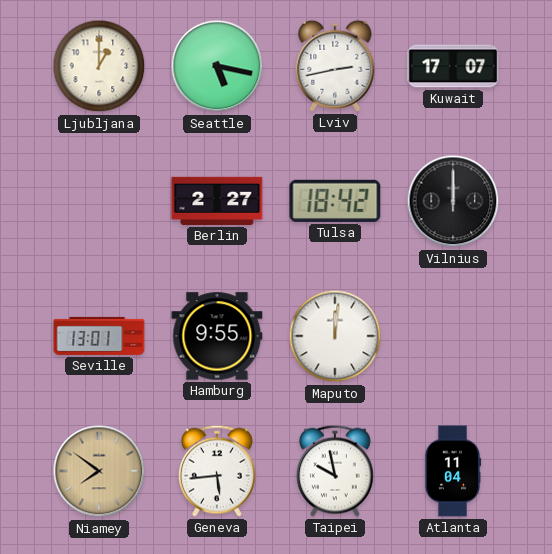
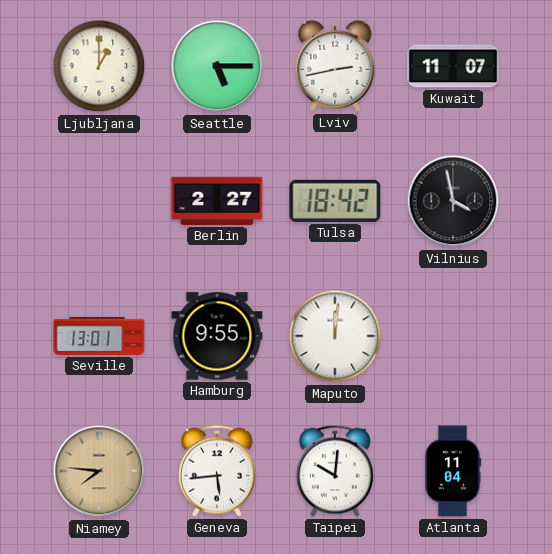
Seattle: 5:17 -> 5:15 (217, 66)
Kuwait: 17:07 -> 11:07 (453, 66)
Vilnius: 12:00 -> 3:58 (453, 201)
Niamey: 7:51 -> 7:46 (99, 471)
Taipei: 9:58 -> 10:01 (336, 471)
